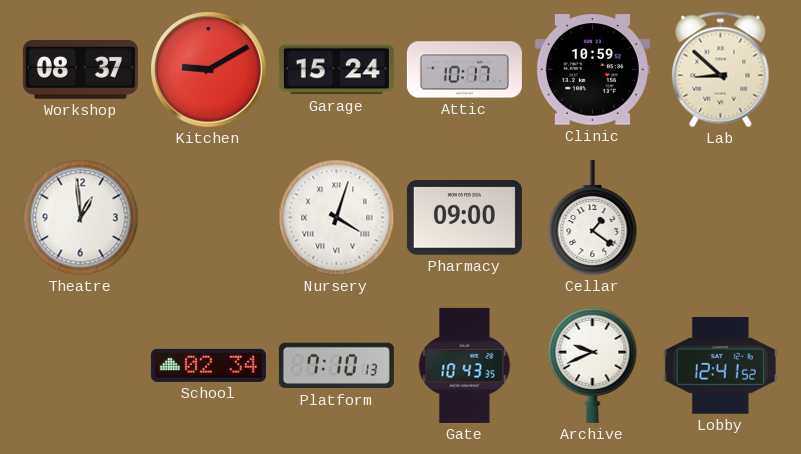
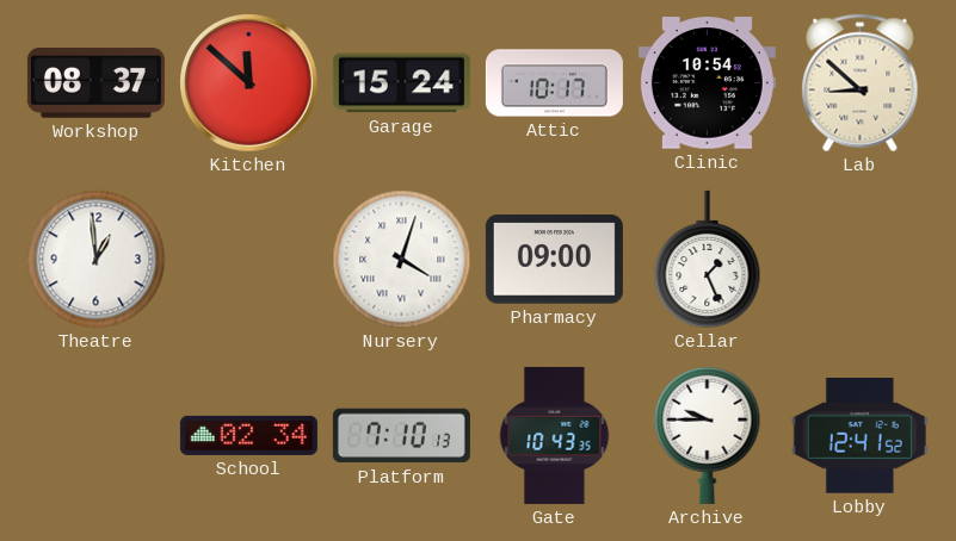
Kitchen: 9:10 -> 11:52 (249, 83)
Clinic: 10:59 -> 10:54 (707, 83)
Cellar: 1:21 -> 1:26 (708, 260)
Archive: 9:41 -> 9:45 (708, 435)
